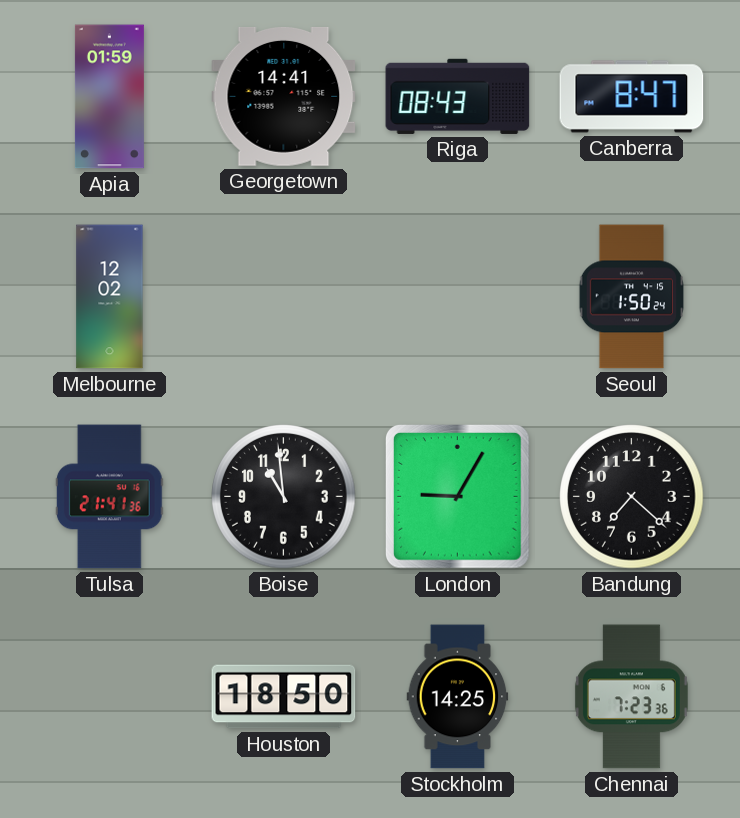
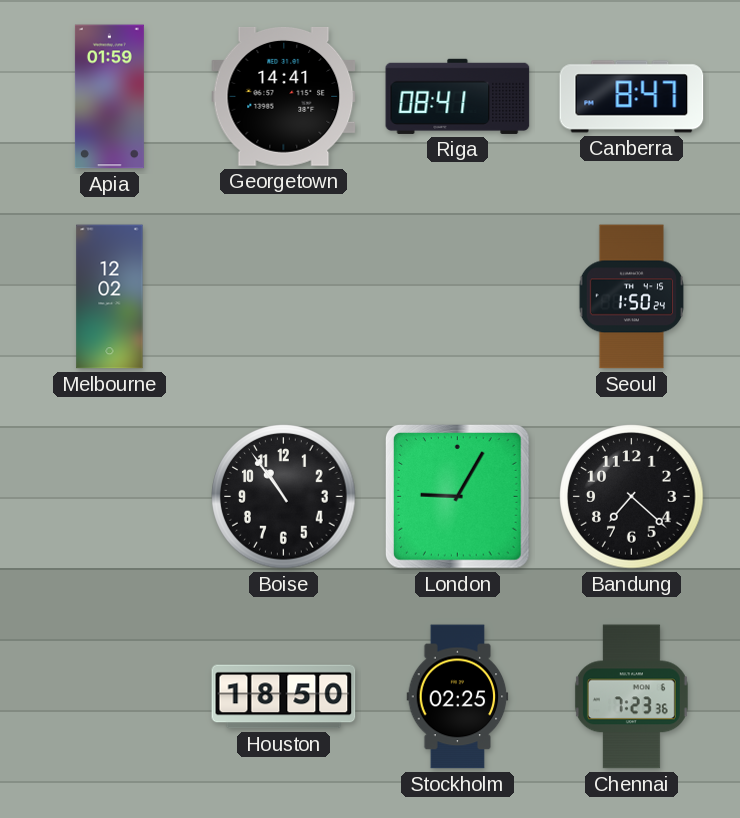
Riga: 08:43 -> 08:41 (458, 96)
Tulsa: 21:41 -> none (109, 497)
Boise: 10:59 -> 10:54 (284, 497)
Stockholm: 14:25 -> 02:25 (458, 697)
